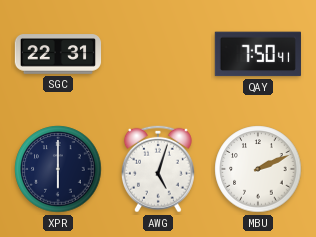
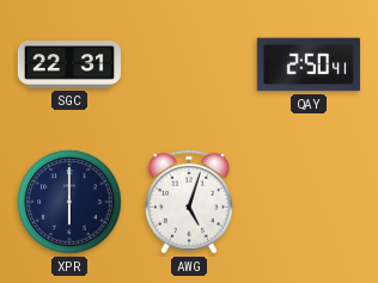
QAY: 7:50 -> 2:50 (307, 64)
MBU: 2:11 -> none (258, 169)
